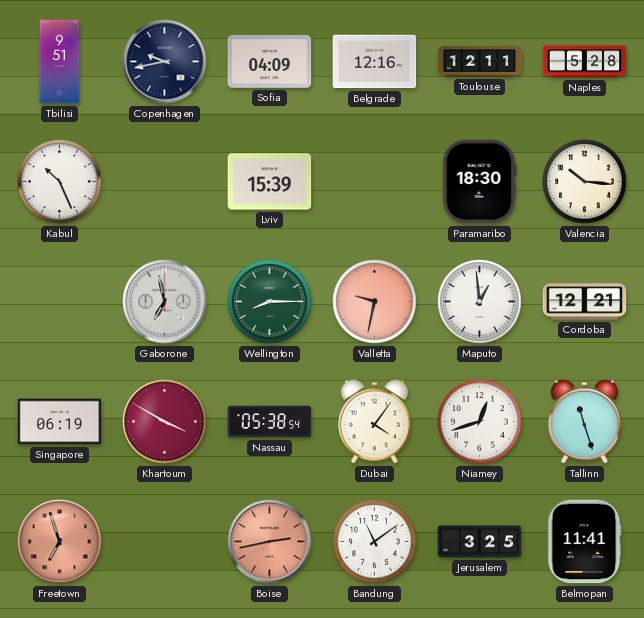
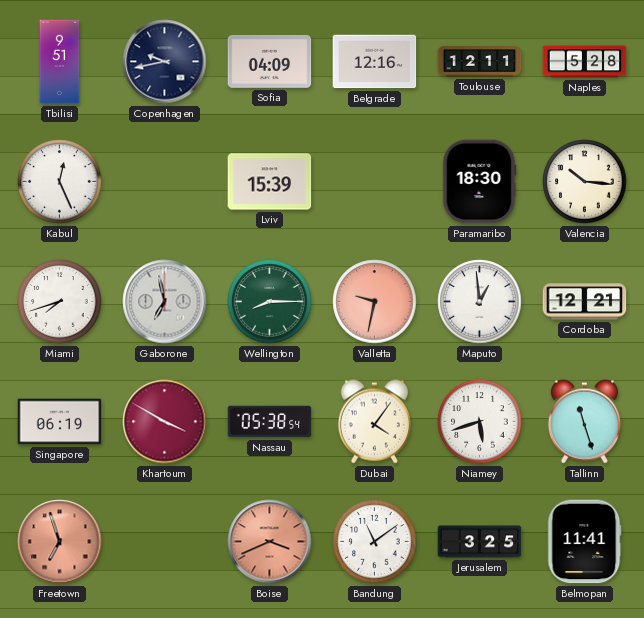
Kabul: 10:26 -> 12:26 (60, 182)
Miami: none -> 7:42 (60, 302)
Niamey: 12:42 -> 5:42 (480, 422)
Boise: 2:43 -> 3:41 (270, 542)
